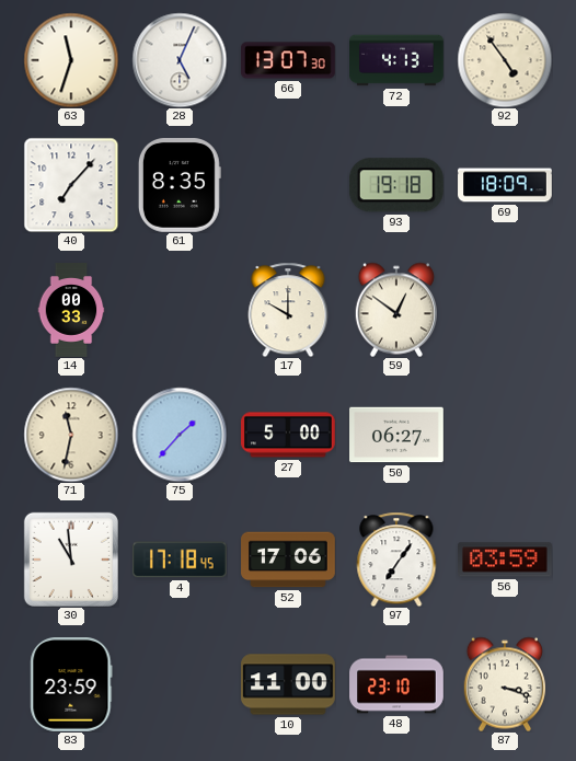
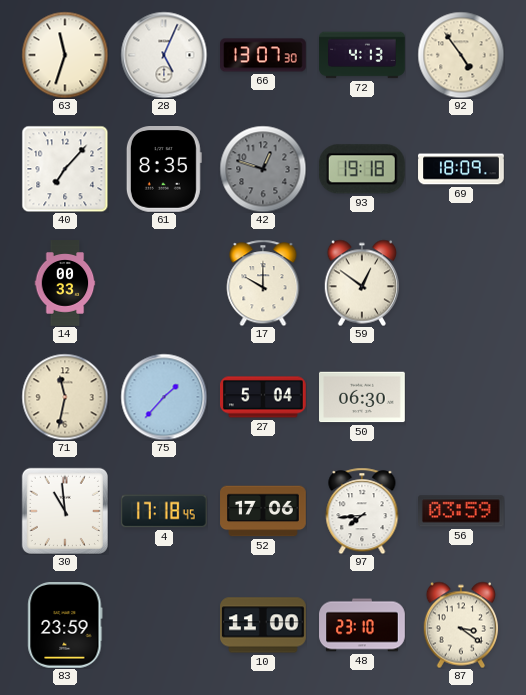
42: none -> 12:48 (263, 169)
27: 5:00 -> 5:04 (264, 397)
50: 06:27 -> 06:30 (363, 397)
97: 7:06 -> 7:44 (362, 511)
87: 3:18 -> 3:21 (460, 625)
